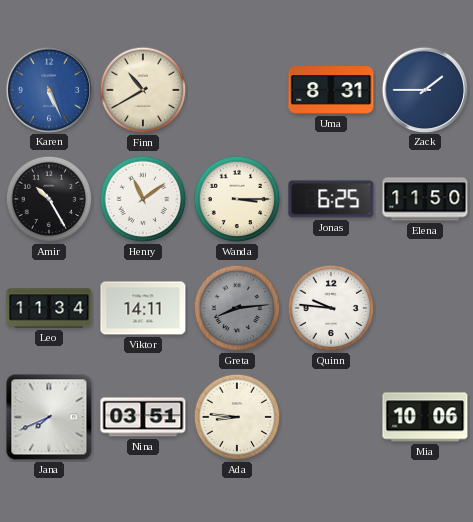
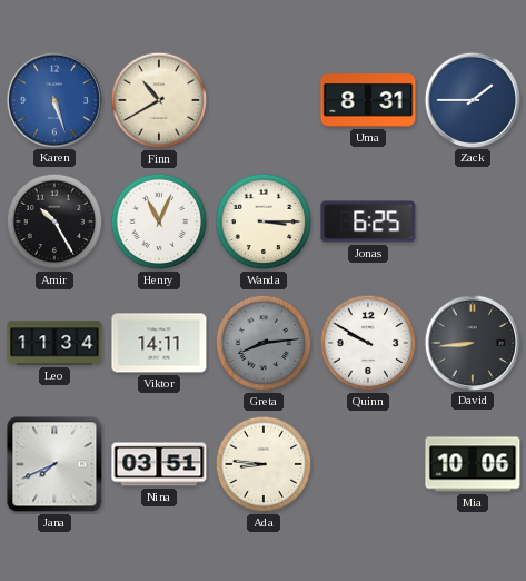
Karen: 5:26 -> 5:27 (53, 99)
Henry: 11:09 -> 11:04 (159, 221)
Elena: 11:50 -> none (425, 199)
Quinn: 9:46 -> 9:50 (368, 343)
David: none -> 8:44 (472, 342)
